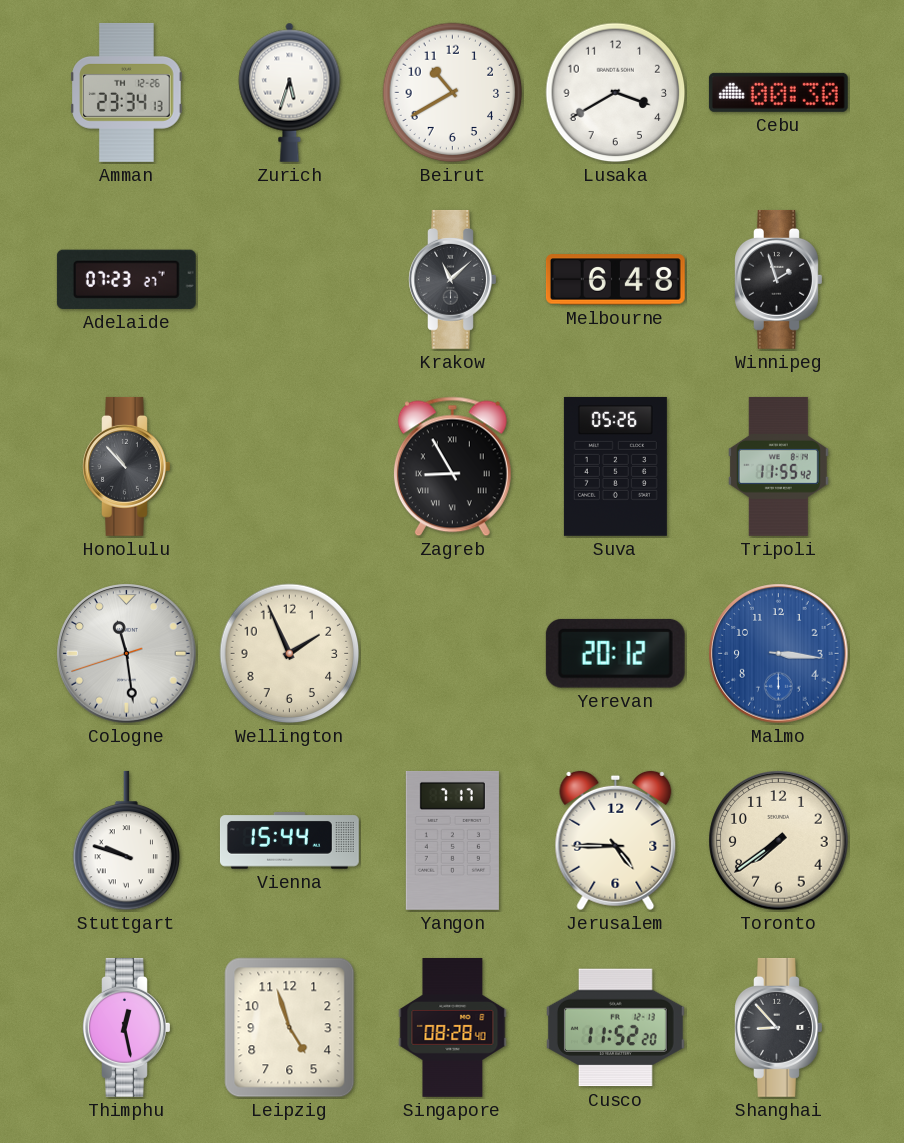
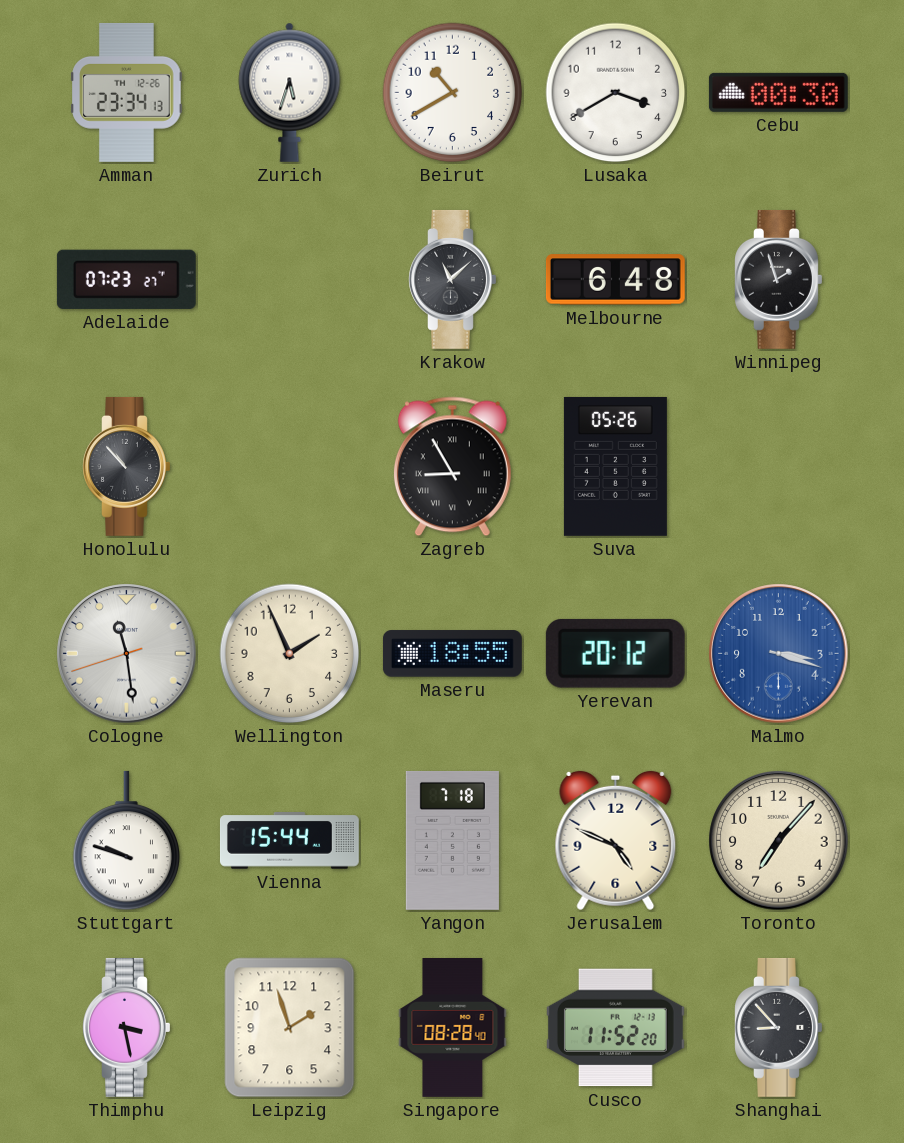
Tripoli: 11:55 -> none (778, 466)
Maseru: none -> 18:55 (452, 654)
Malmo: 3:16 -> 3:18 (779, 654)
Yangon: 7:17 -> 7:18 (452, 840)
Jerusalem: 4:45 -> 4:49 (616, 841)
Toronto: 7:39 -> 7:07 (779, 841)
Thimphu: 12:28 -> 3:28 (127, 1027)
Leipzig: 4:57 -> 1:57 (290, 1028)
